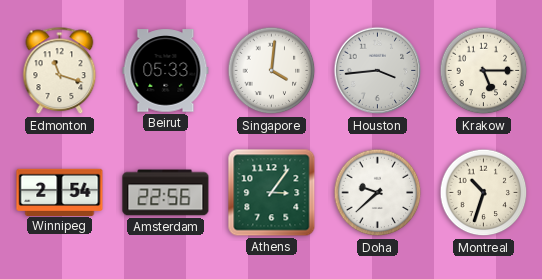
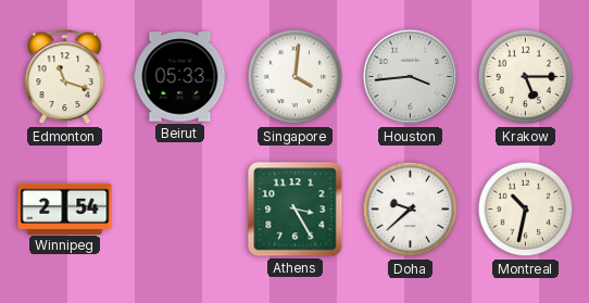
Amsterdam: 22:56 -> none (166, 193)
Athens: 3:06 -> 3:25 (296, 210)
Montreal: 10:33 -> 10:32 (526, 210)
